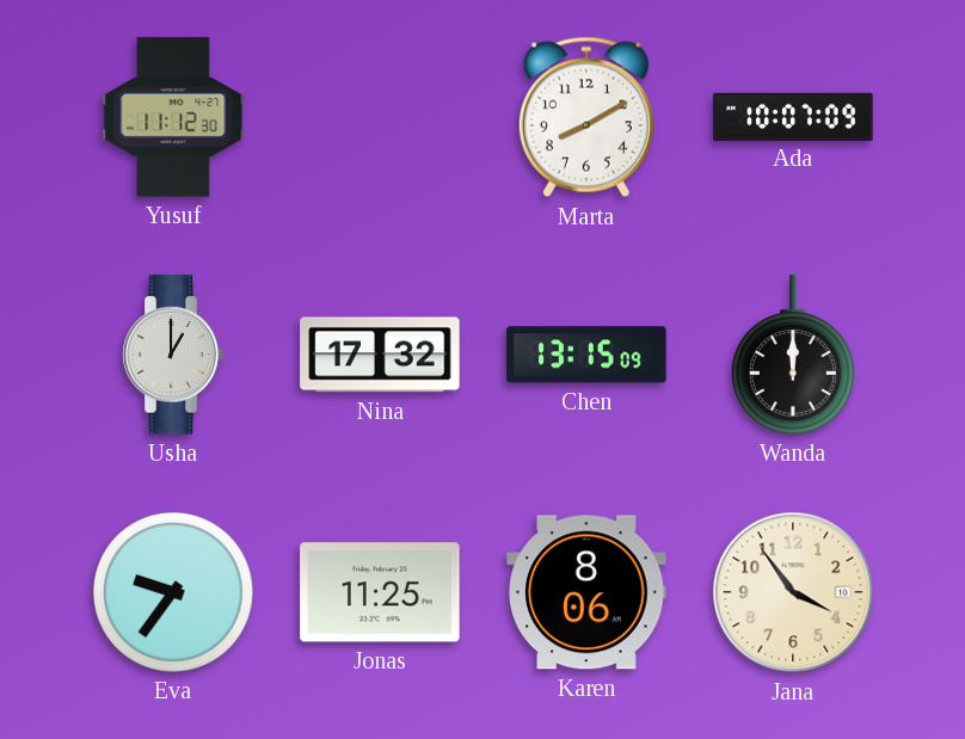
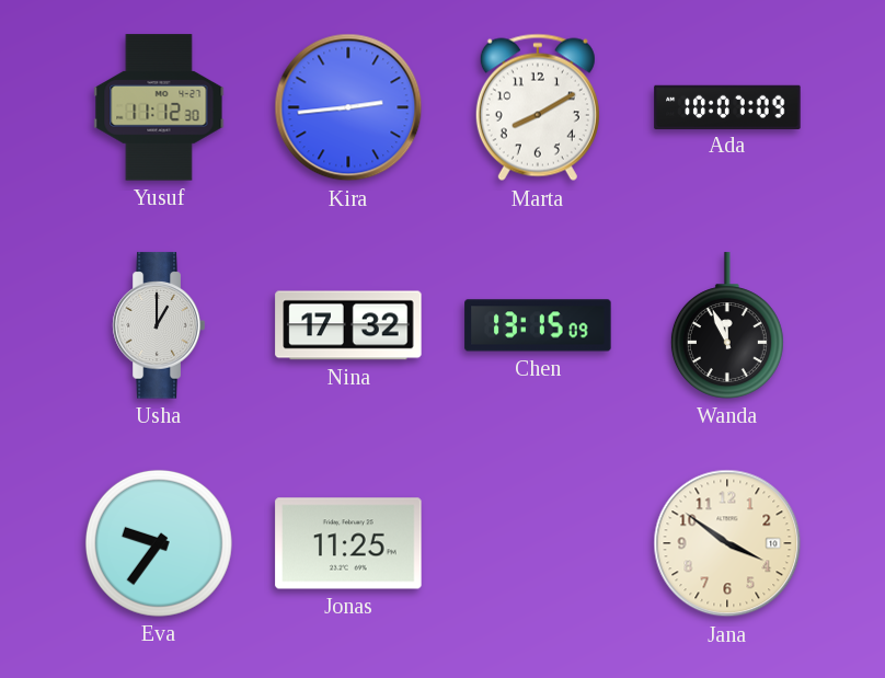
Kira: none -> 2:44 (348, 107)
Wanda: 12:00 -> 11:56 (727, 325)
Karen: 8:06 -> none (586, 592)
Jana: 3:54 -> 3:51 (727, 543)
